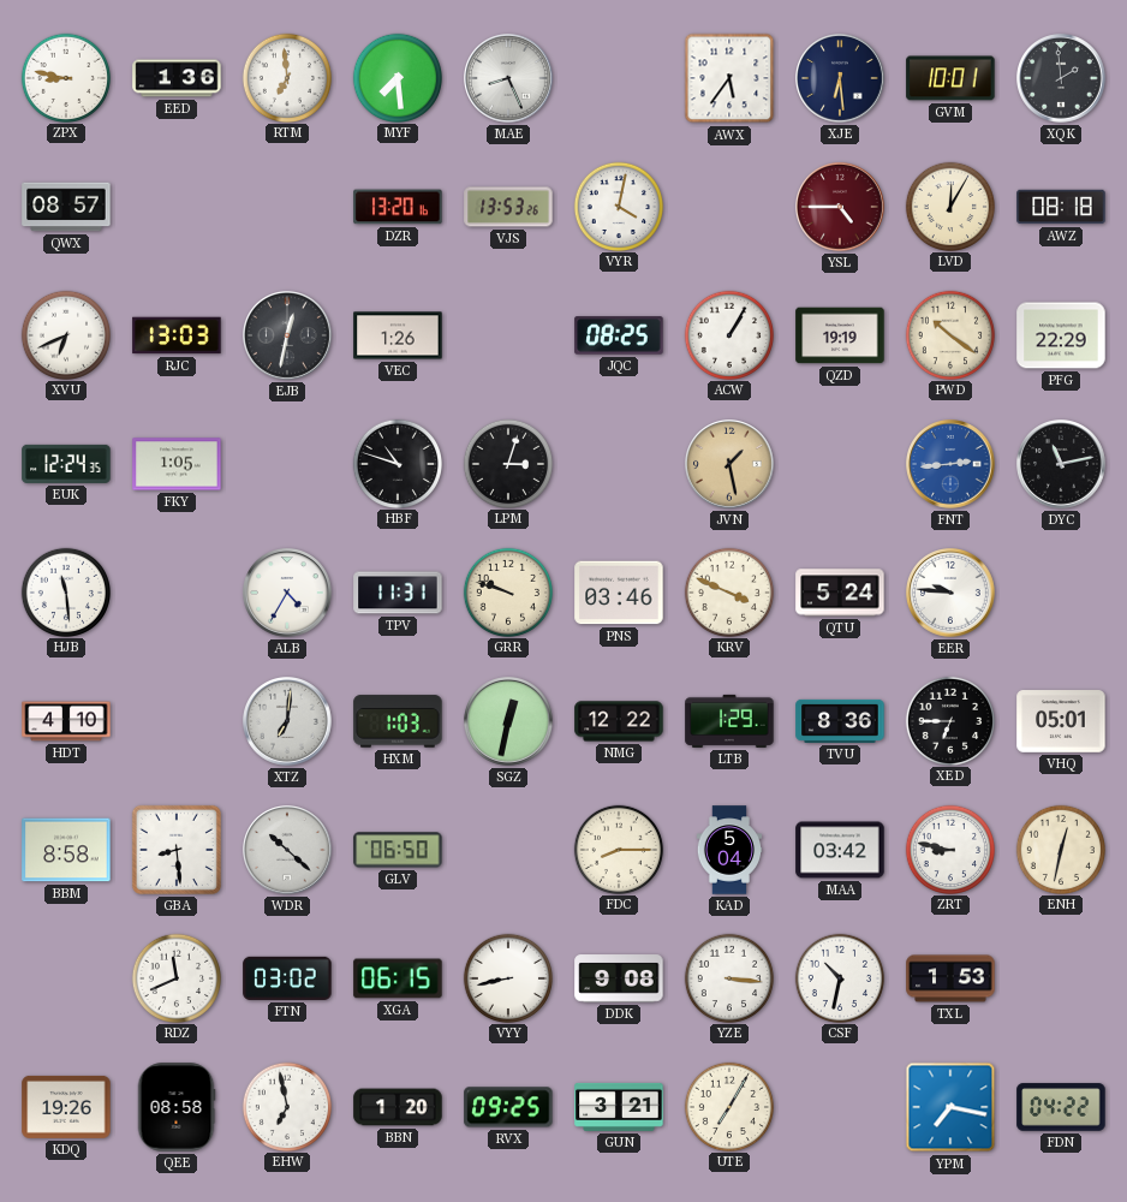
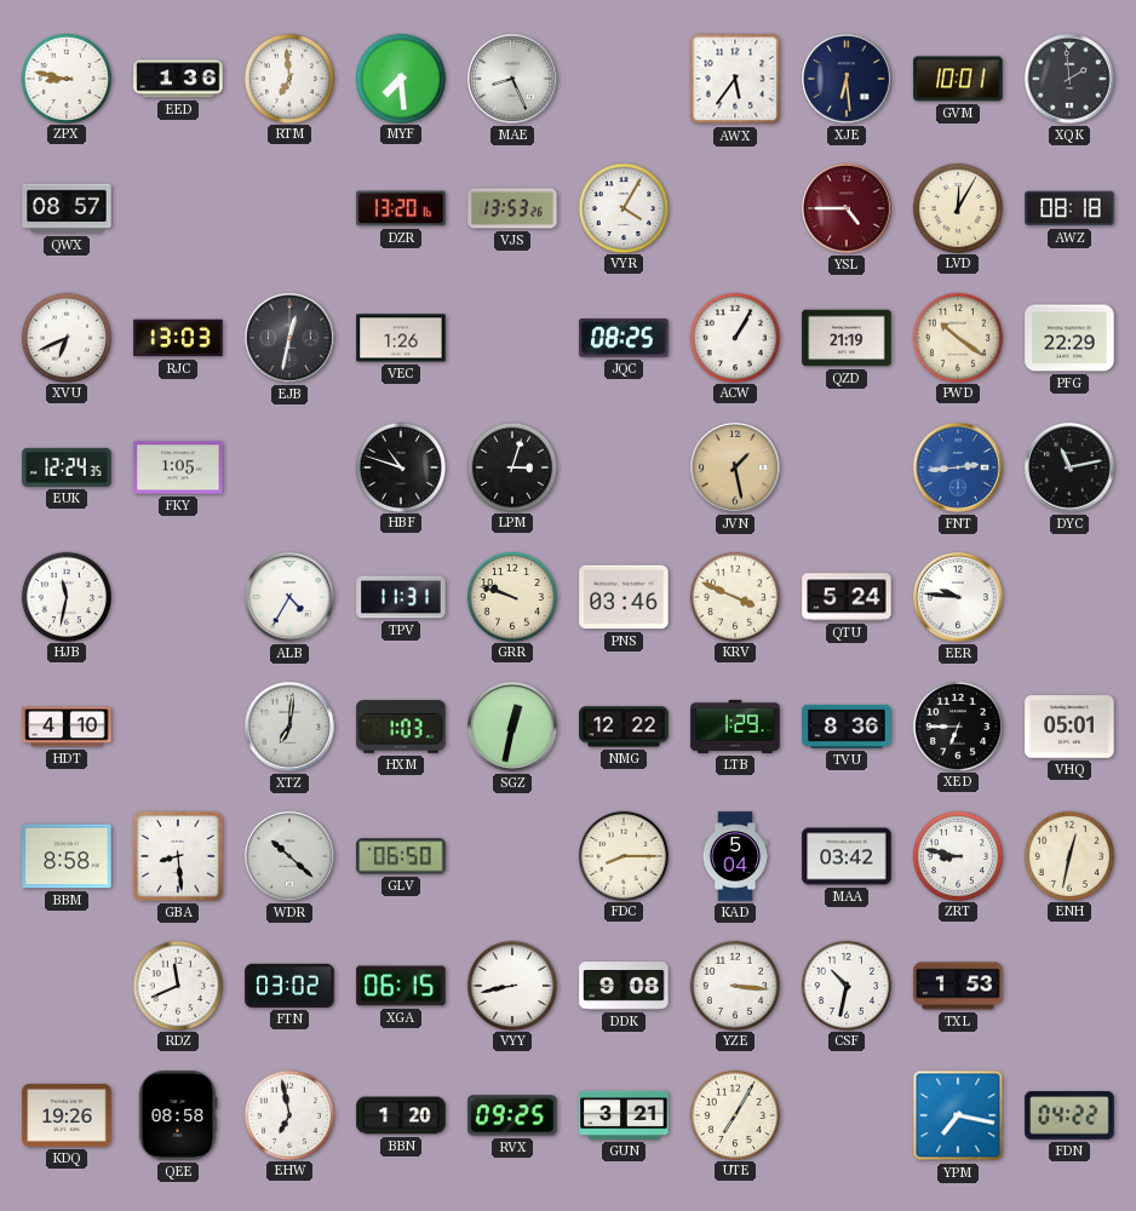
VYR: 4:02 -> 4:05 (622, 207)
QZD: 19:19 -> 21:19 (847, 338)
HJB: 11:29 -> 11:32 (65, 596)
